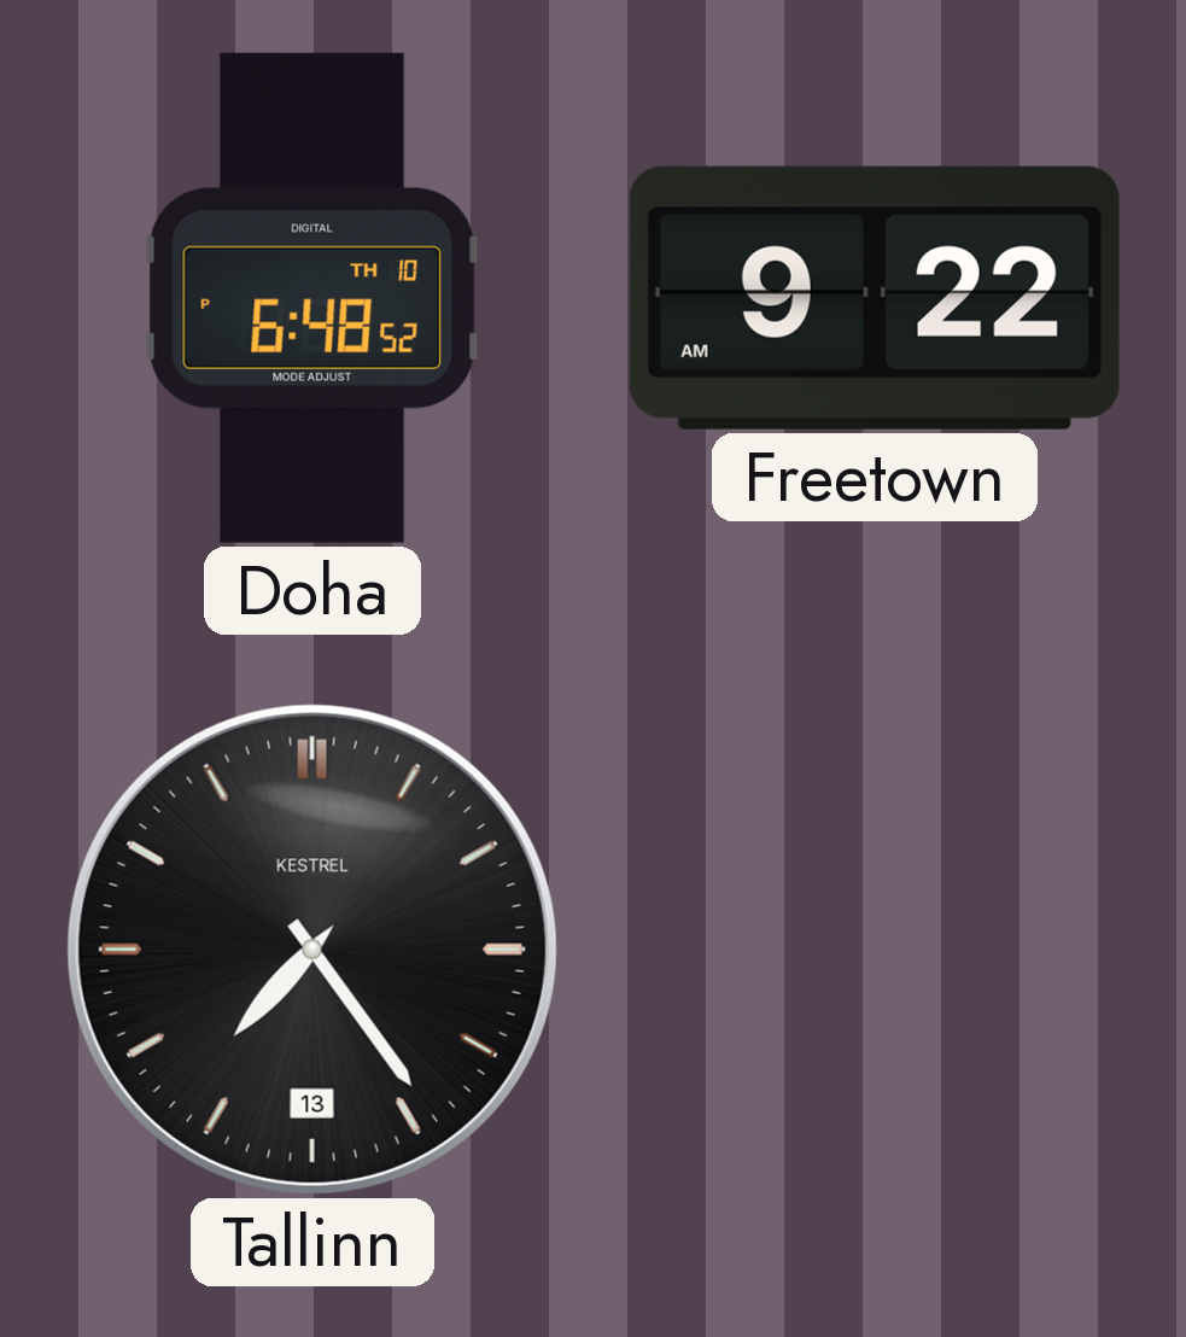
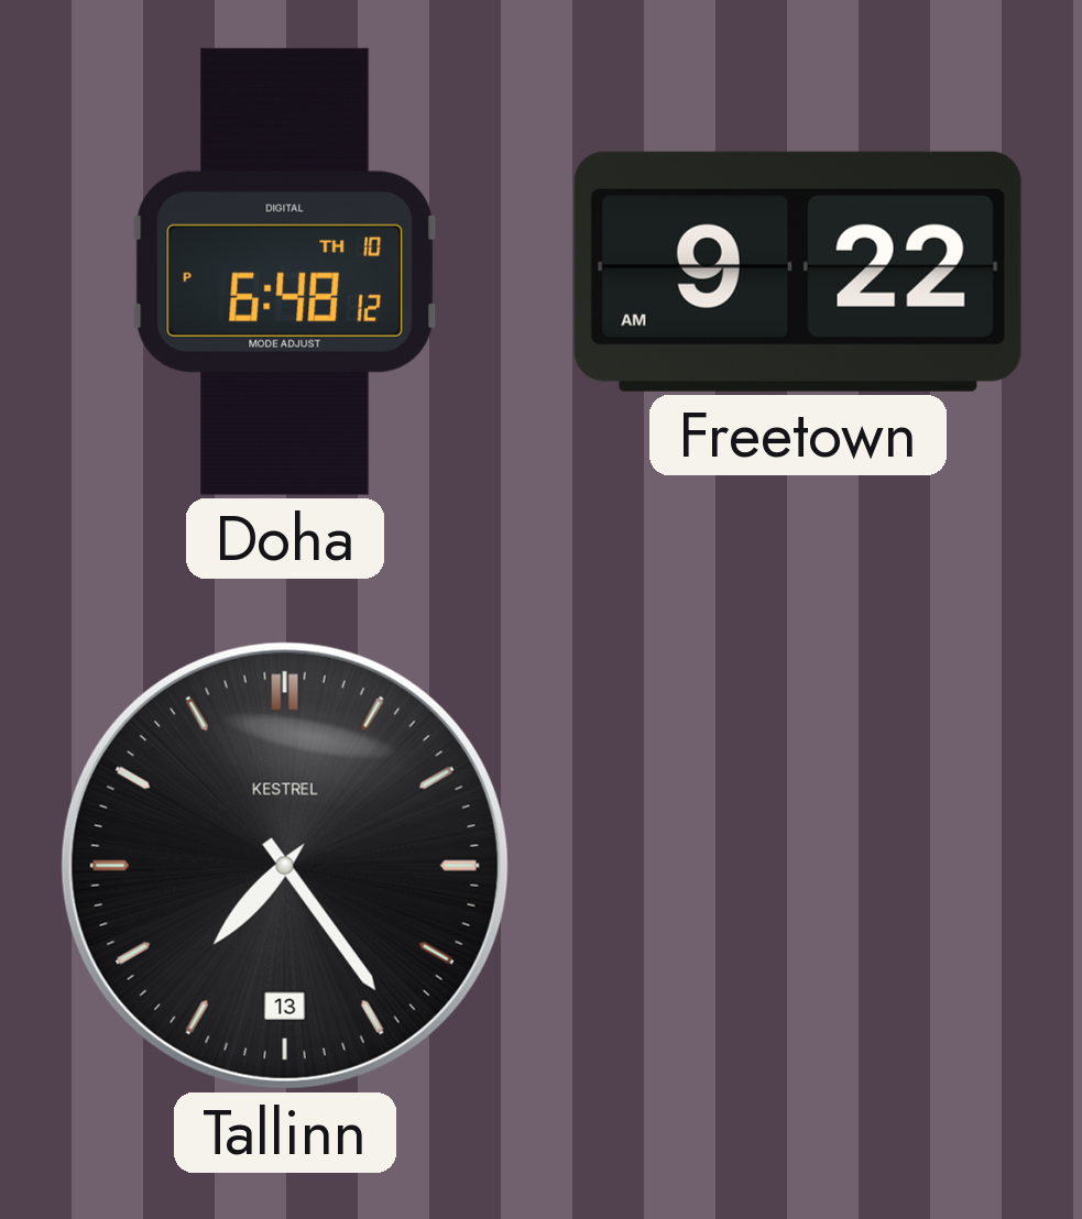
Doha: 6:48:52 PM -> 6:48:12 PM (285, 272)
